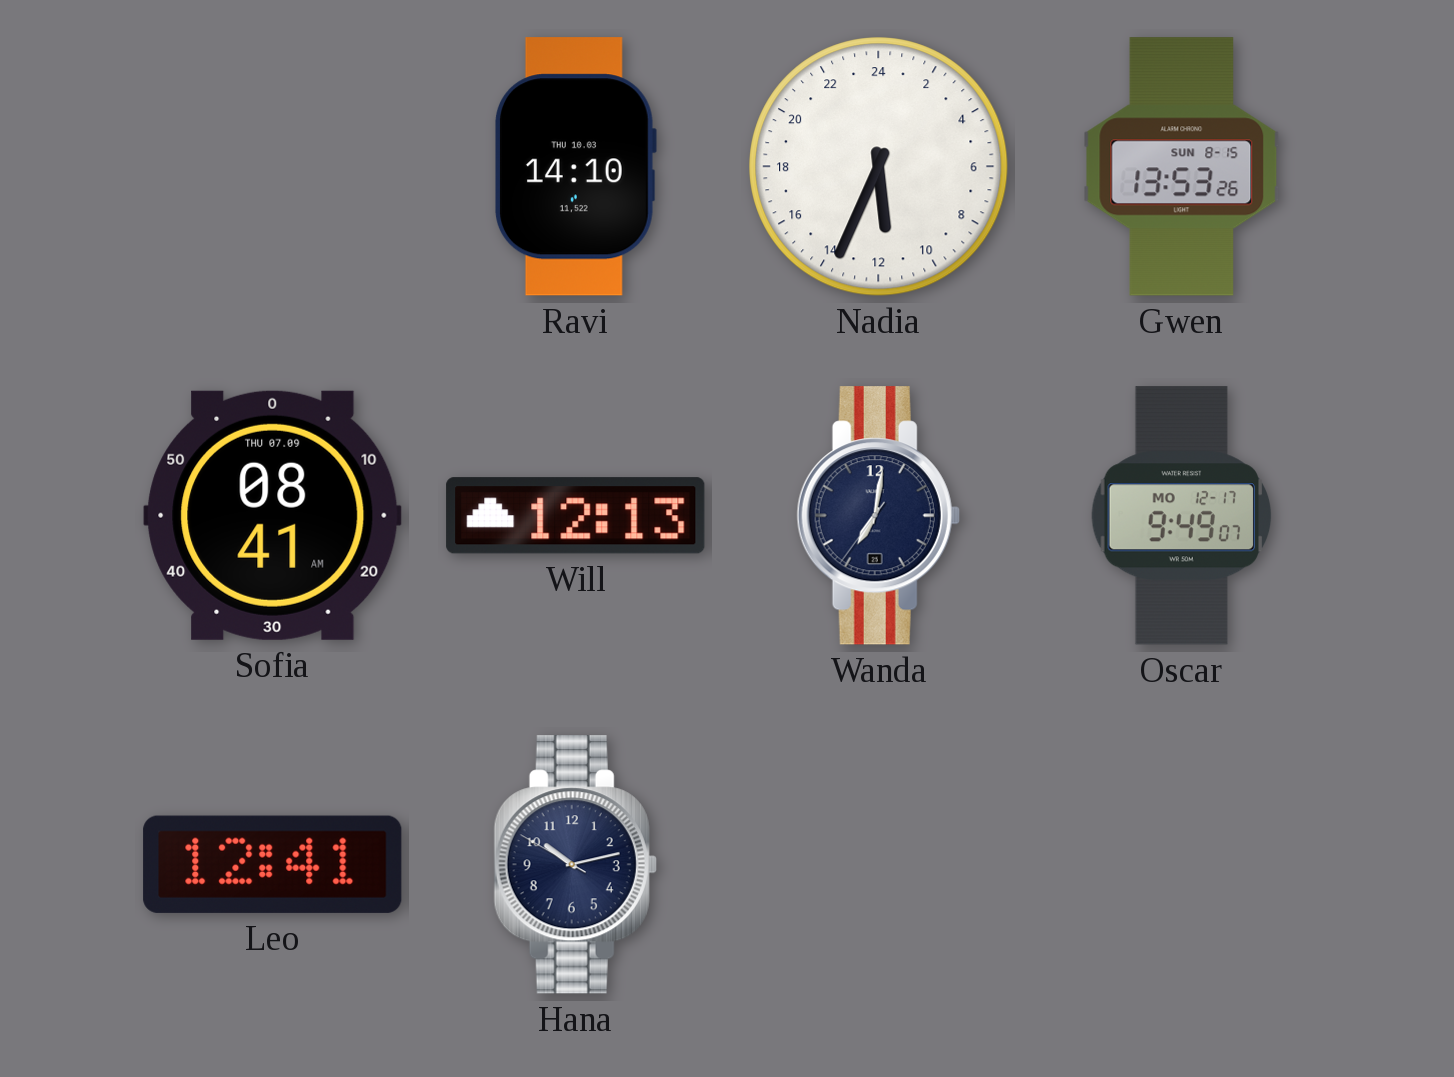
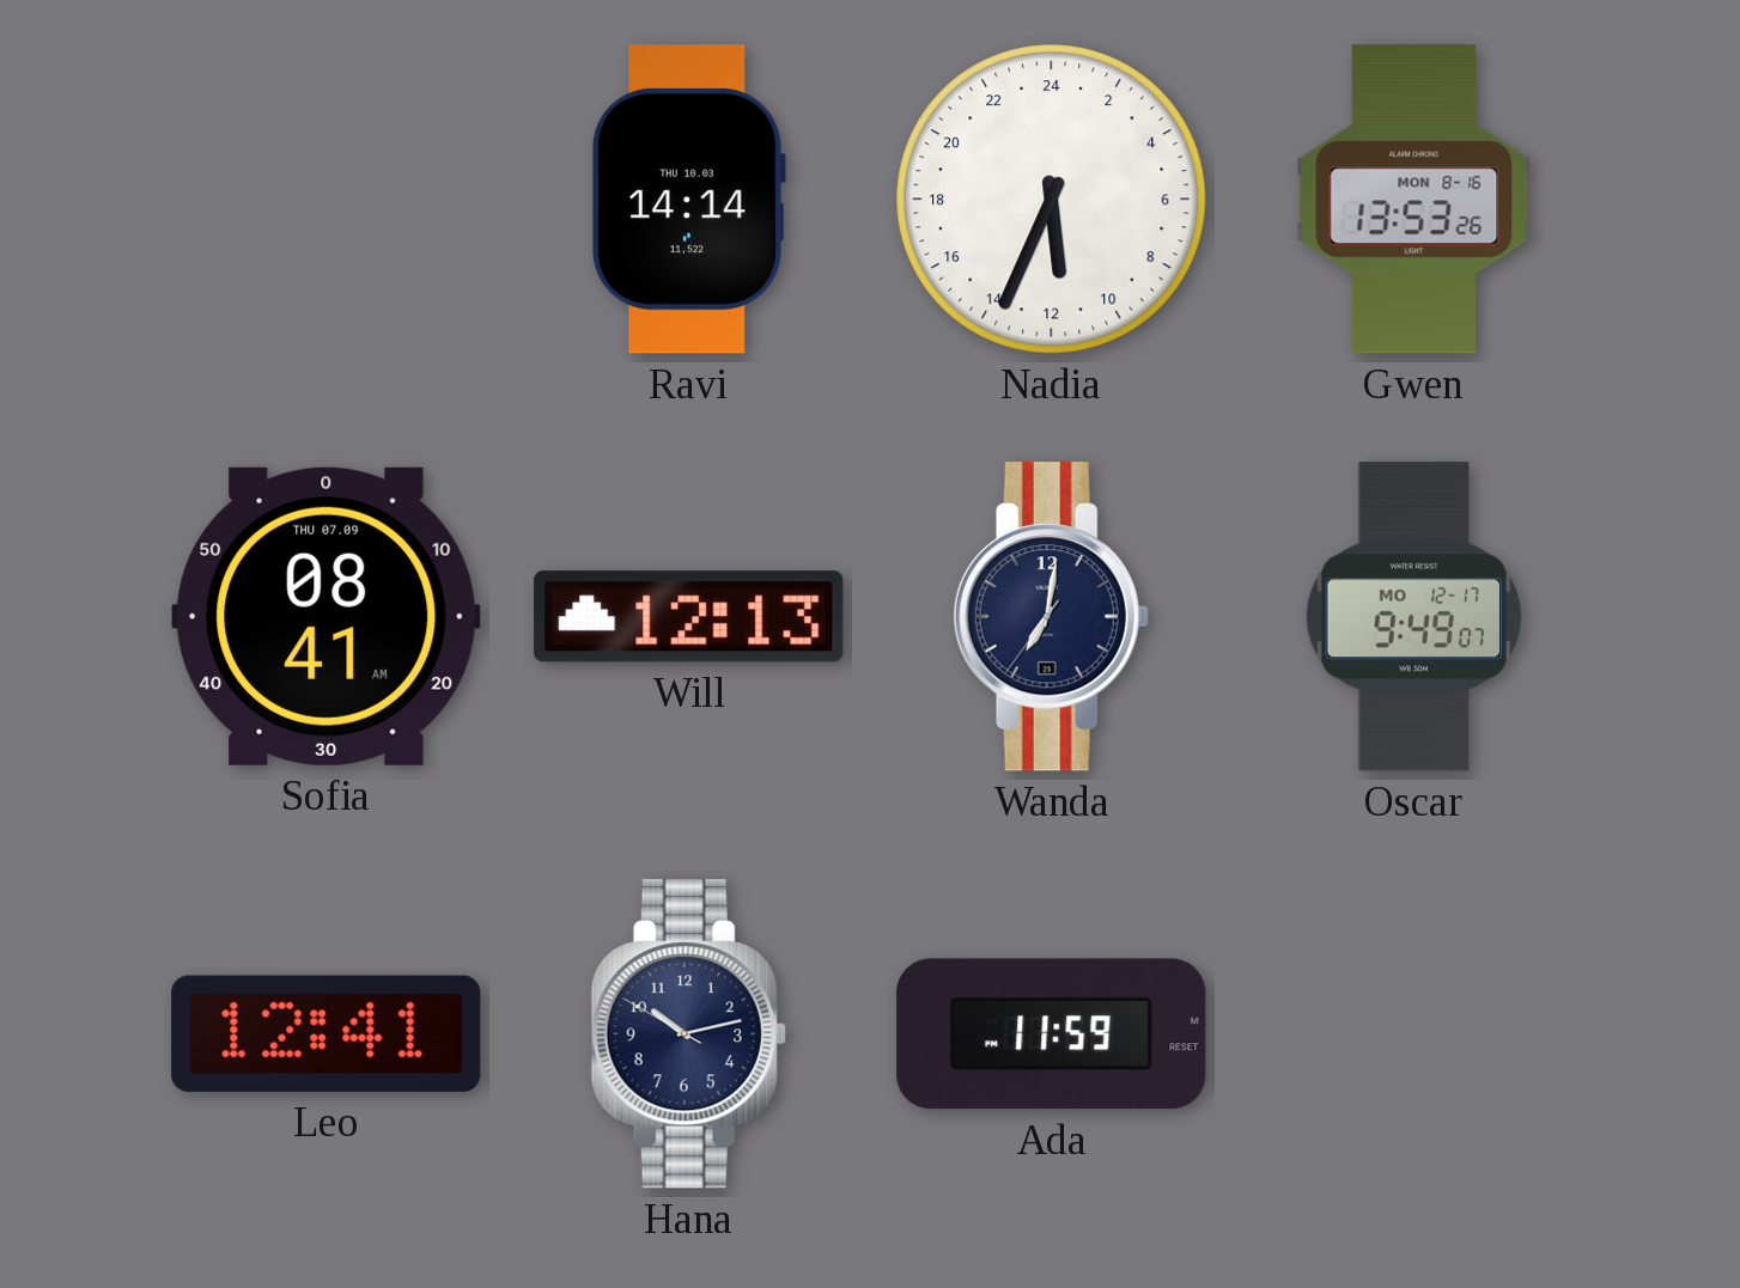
Ravi: 14:10 -> 14:14 (689, 200)
Gwen date: SUN 8-15 -> MON 8-16 (1414, 200)
Ada: none -> 11:59 (1052, 1034)
